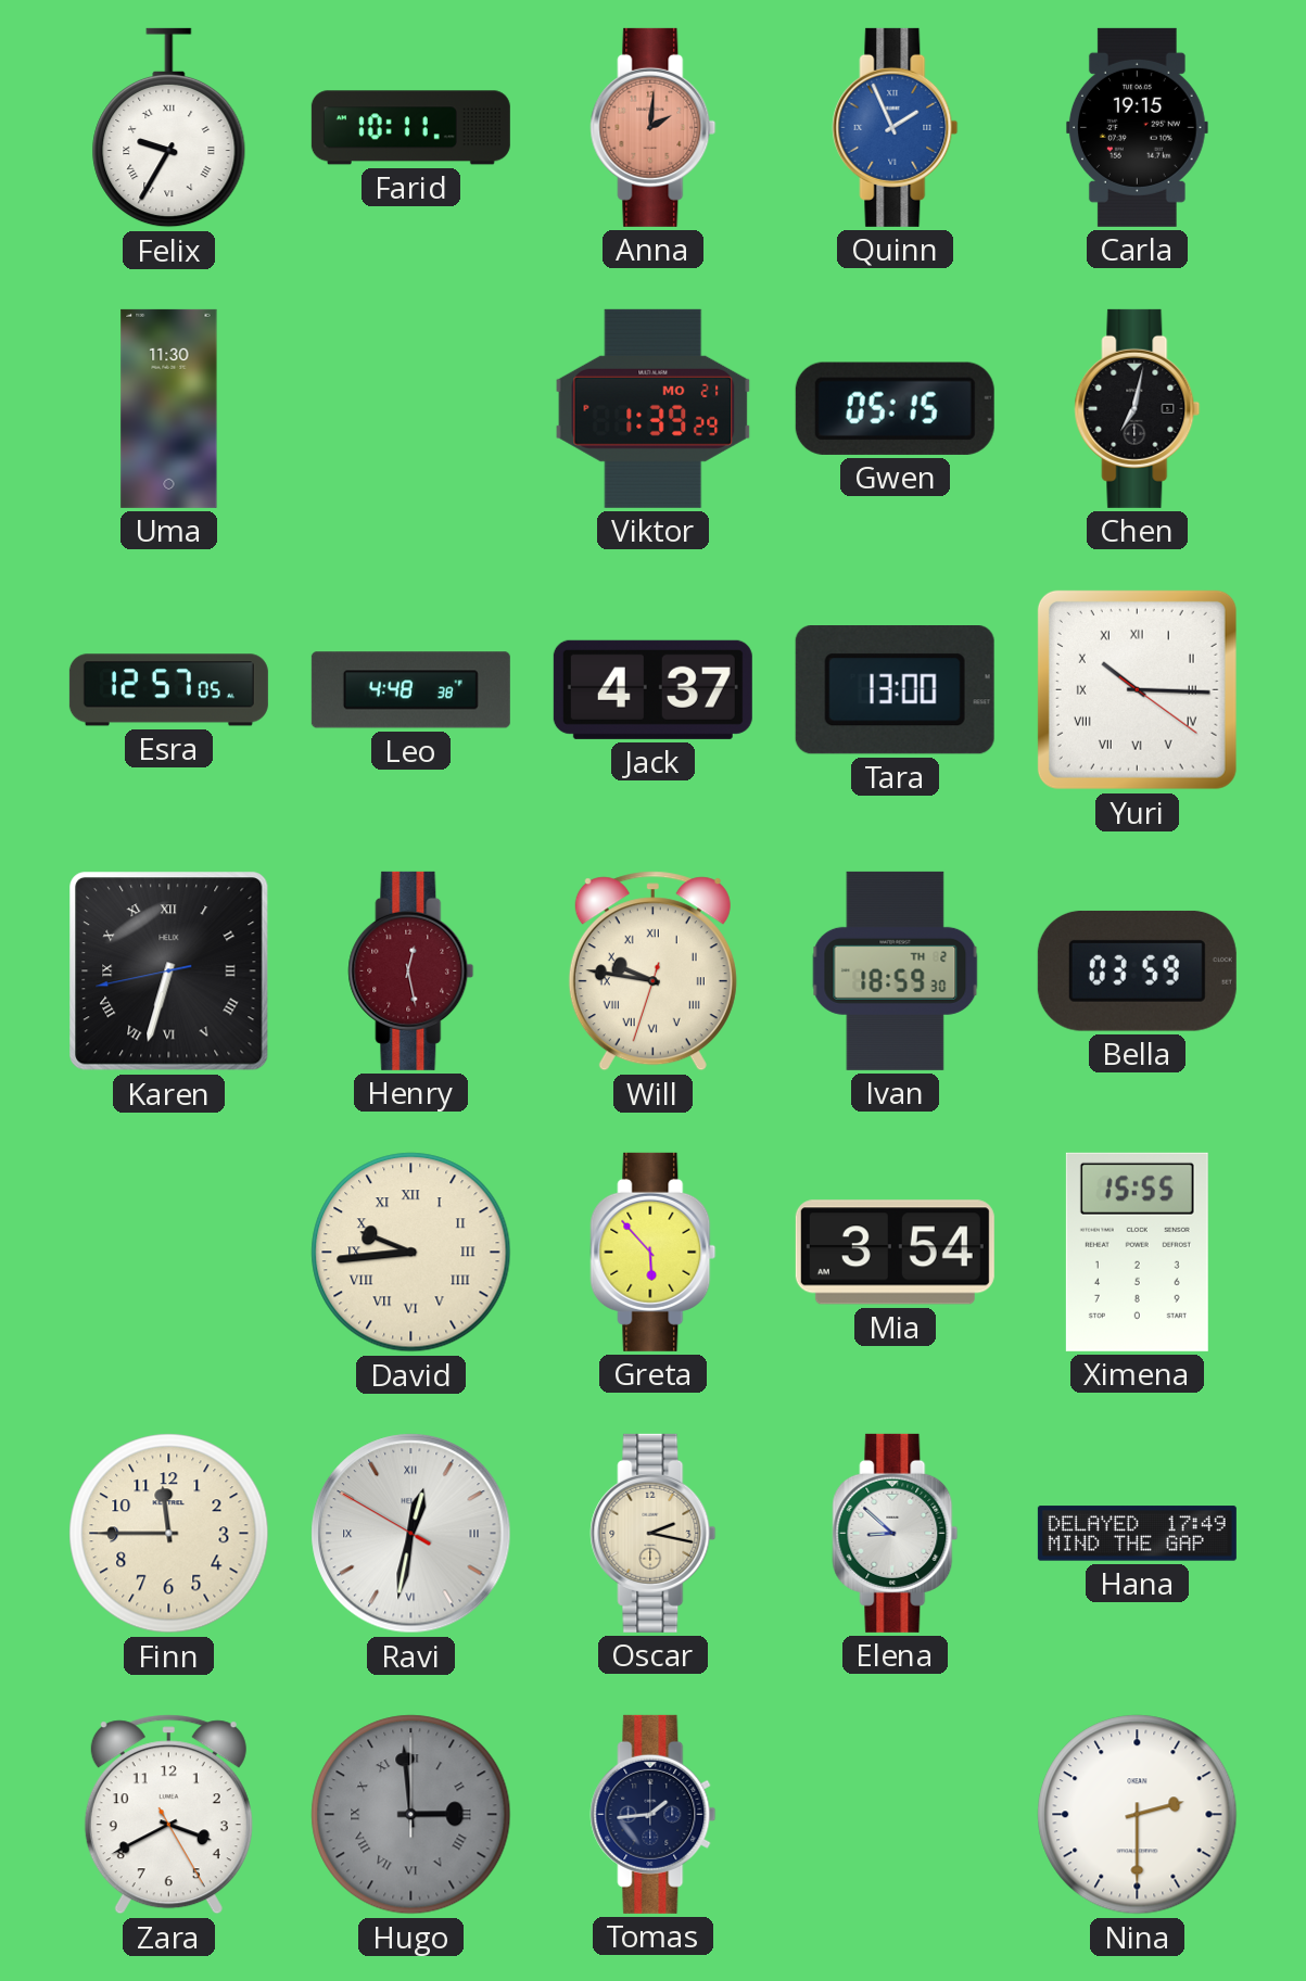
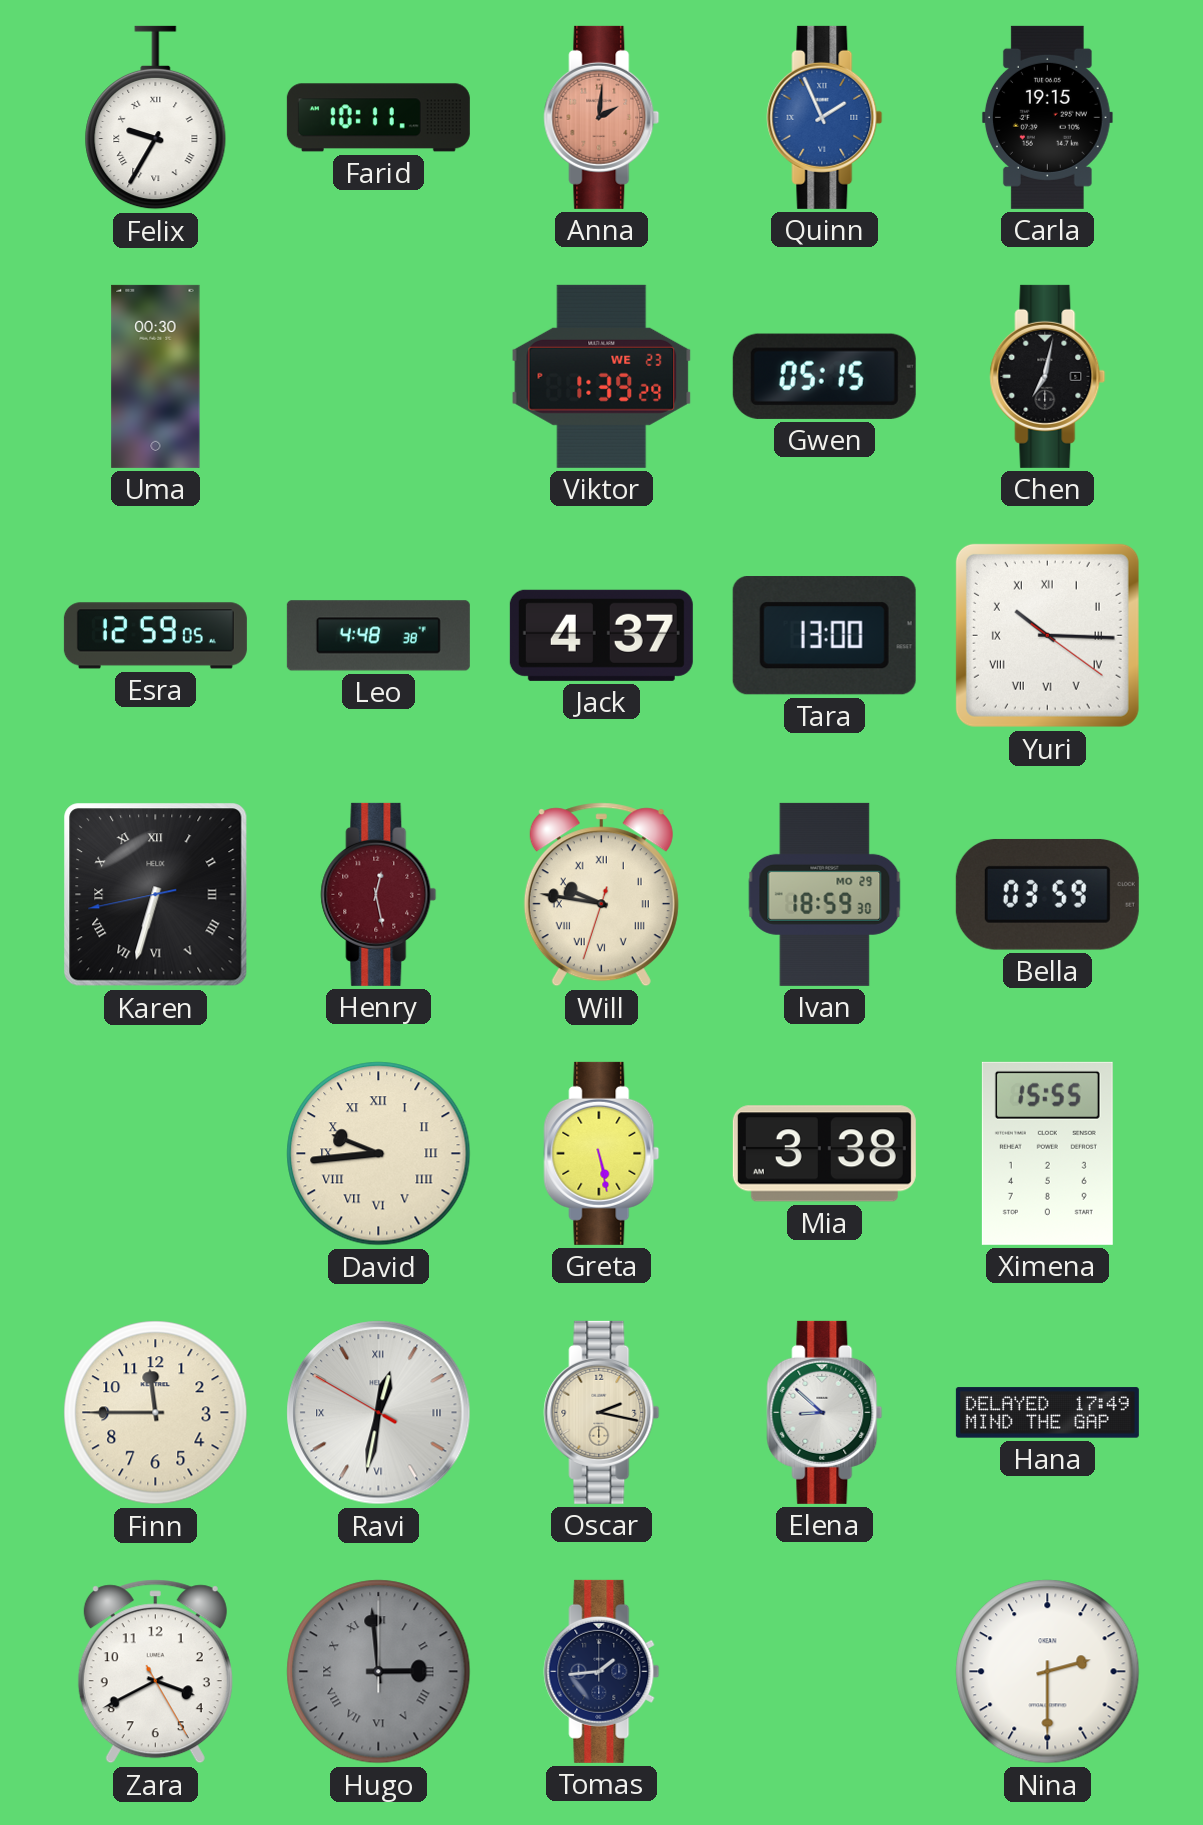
Uma: 11:30 -> 00:30 (156, 376)
Viktor date: MO 21 -> WE 23 (602, 376)
Esra: 12:57 -> 12:59 (155, 636)
Ivan date: TH 2 -> MO 29 (825, 894)
Greta: 5:53 -> 5:28 (602, 1153)
Mia: 3:54 -> 3:38 (824, 1154)
